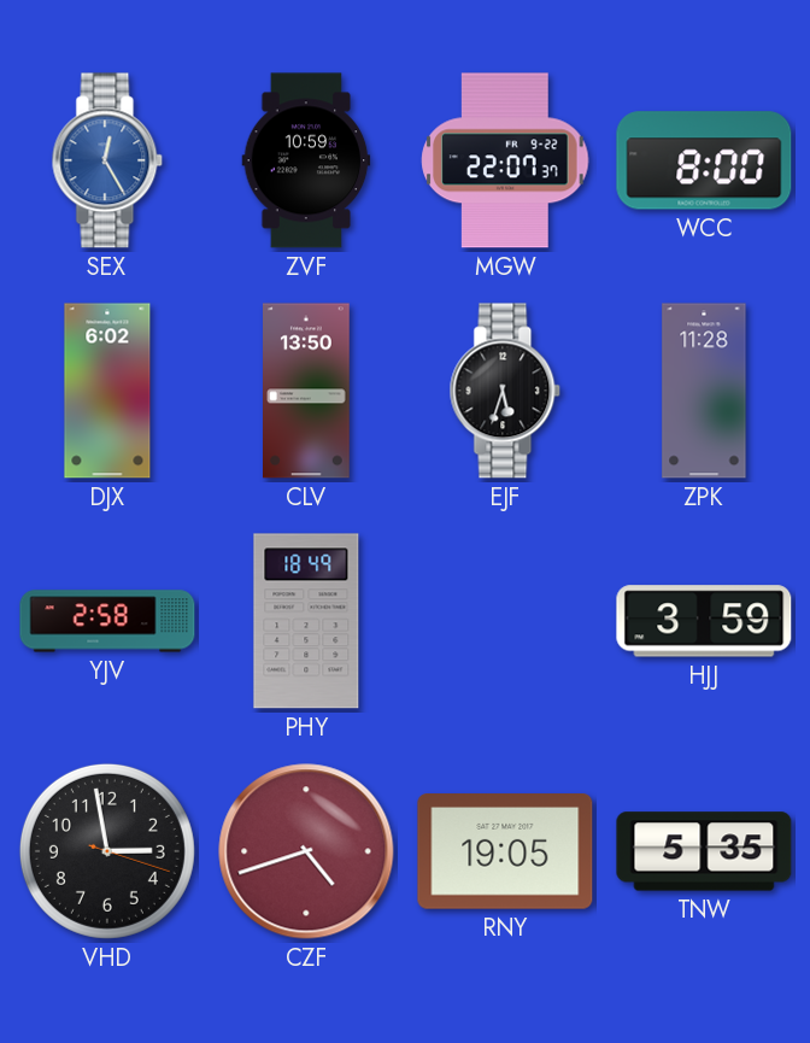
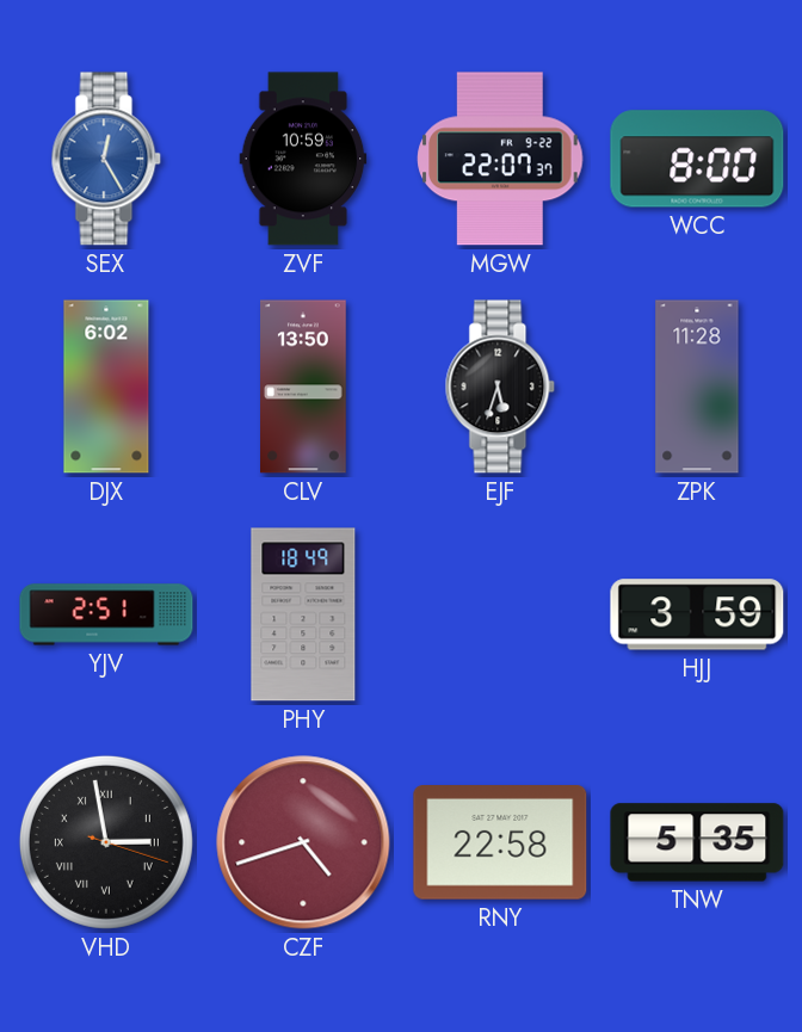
YJV: 2:58 -> 2:51 (106, 614)
VHD numerals: Arabic -> Roman (106, 842)
RNY: 19:05 -> 22:58 (500, 843)
